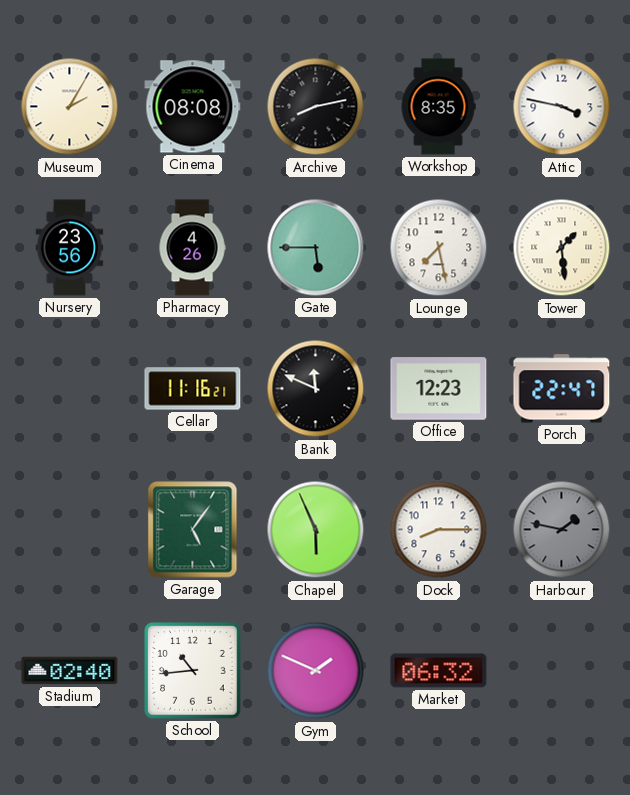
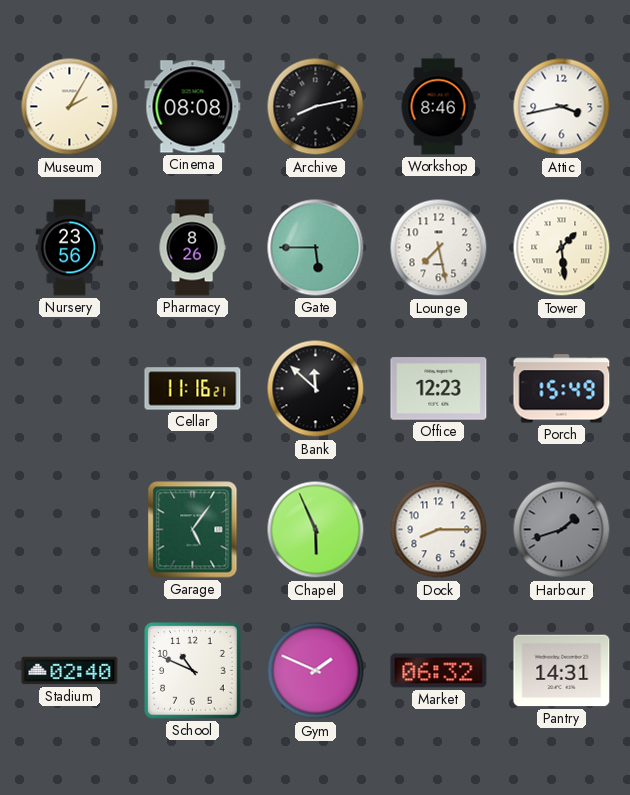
Workshop: 8:35 -> 8:46 (438, 107)
Attic: 3:47 -> 3:43 (562, 107)
Pharmacy: 4:26 -> 8:26 (192, 248)
Bank: 11:49 -> 11:52 (316, 389)
Porch: 22:47 -> 15:49 (562, 389)
Harbour: 1:47 -> 1:42 (562, 530)
School: 10:44 -> 10:49 (193, 671)
Pantry: none -> 14:31 (562, 671)
